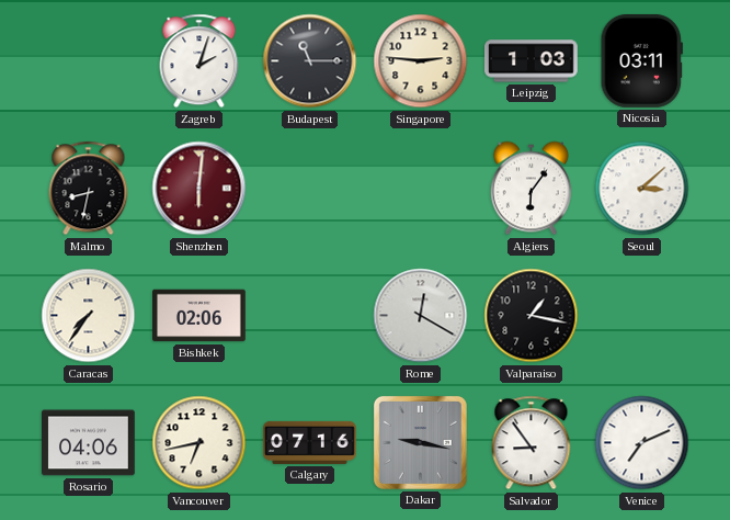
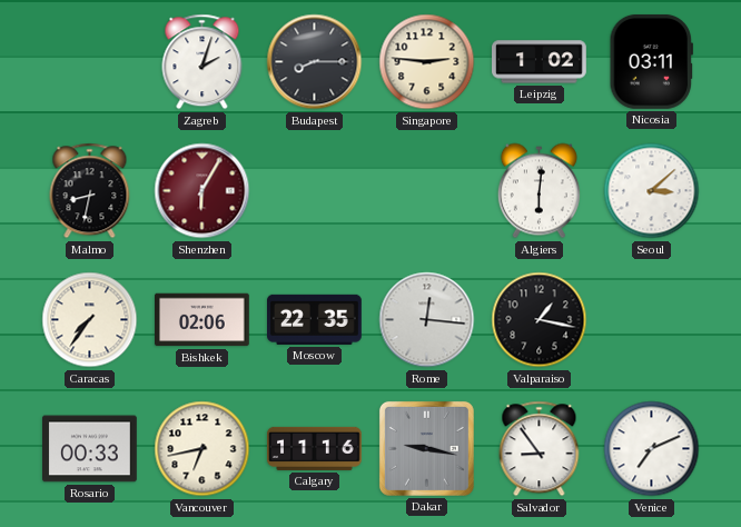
Budapest: 11:15 -> 8:15 (315, 62)
Leipzig: 1:03 -> 1:02 (540, 62)
Shenzhen: 6:01 -> 6:05 (202, 191)
Algiers: 6:06 -> 6:01 (539, 191)
Moscow: none -> 22:35 (315, 319)
Rome: 12:20 -> 12:16 (427, 320)
Rosario: 04:06 -> 00:33 (90, 449)
Calgary: 07:16 -> 11:16 (315, 448)
